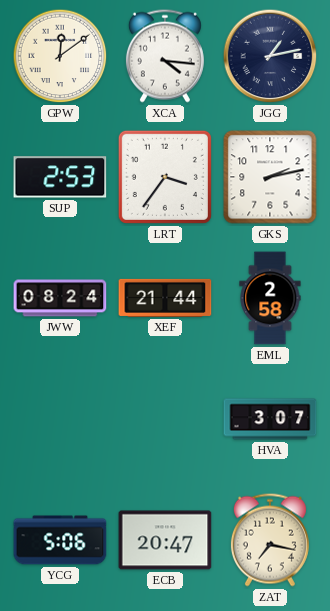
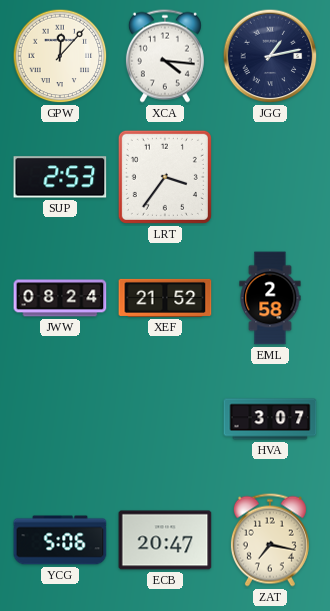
GPW: 12:09 -> 12:07 (60, 56)
GKS: 2:13 -> none (270, 177)
XEF: 21:44 -> 21:52 (165, 298)
